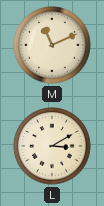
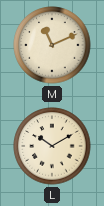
L: 3:10 -> 10:10 (52, 146)
